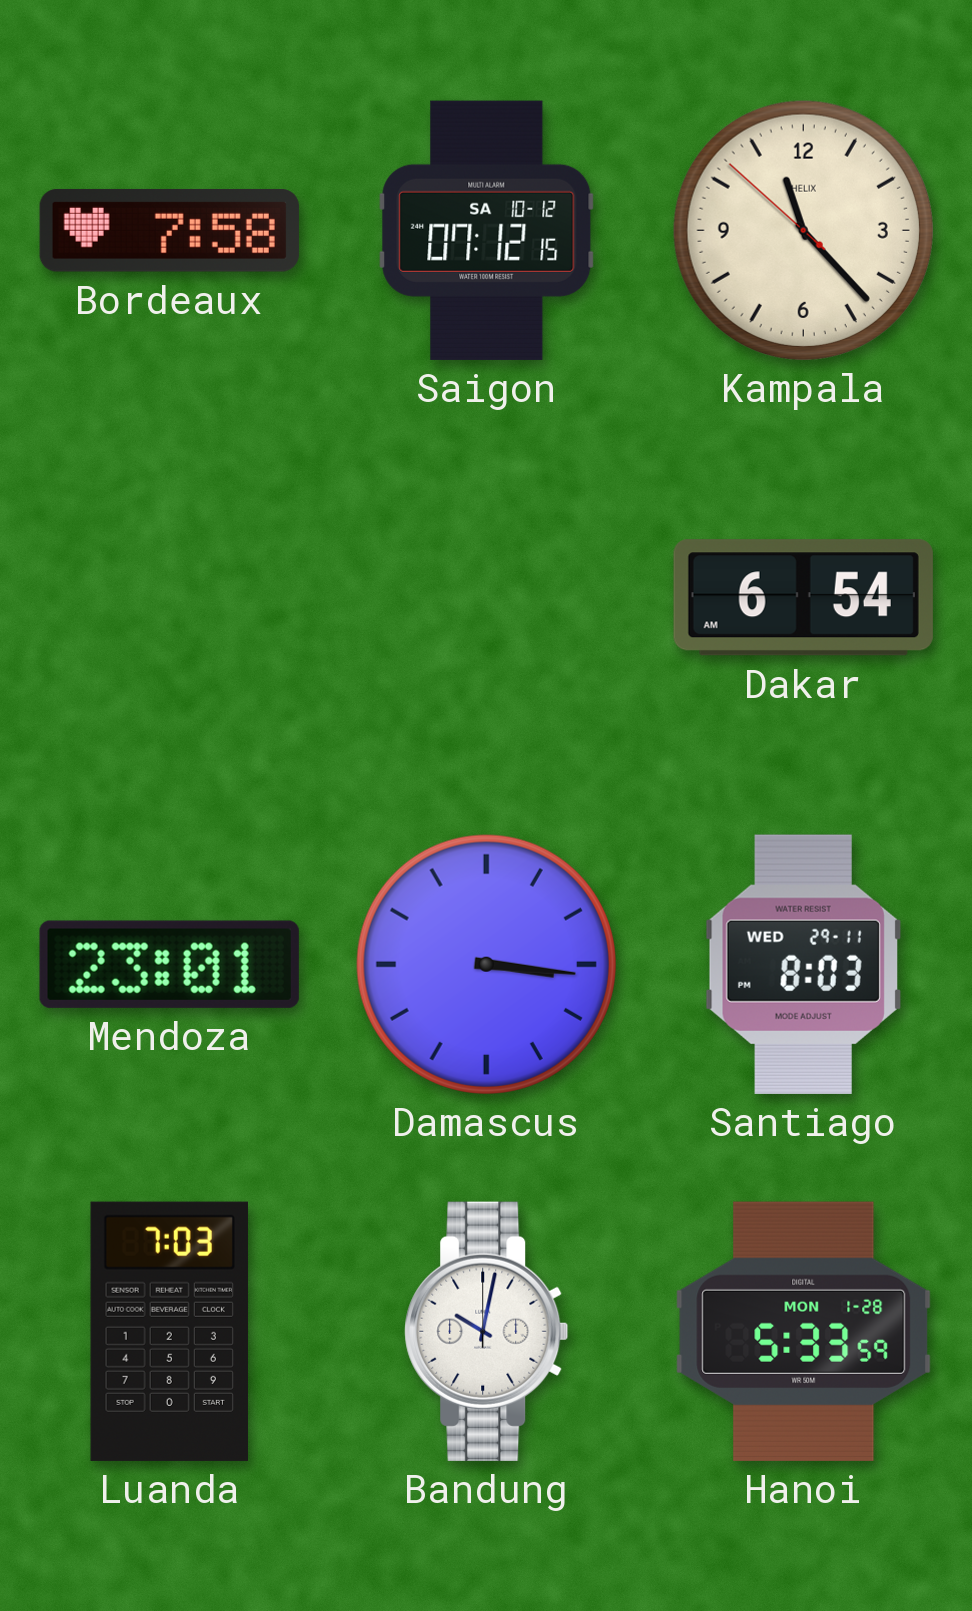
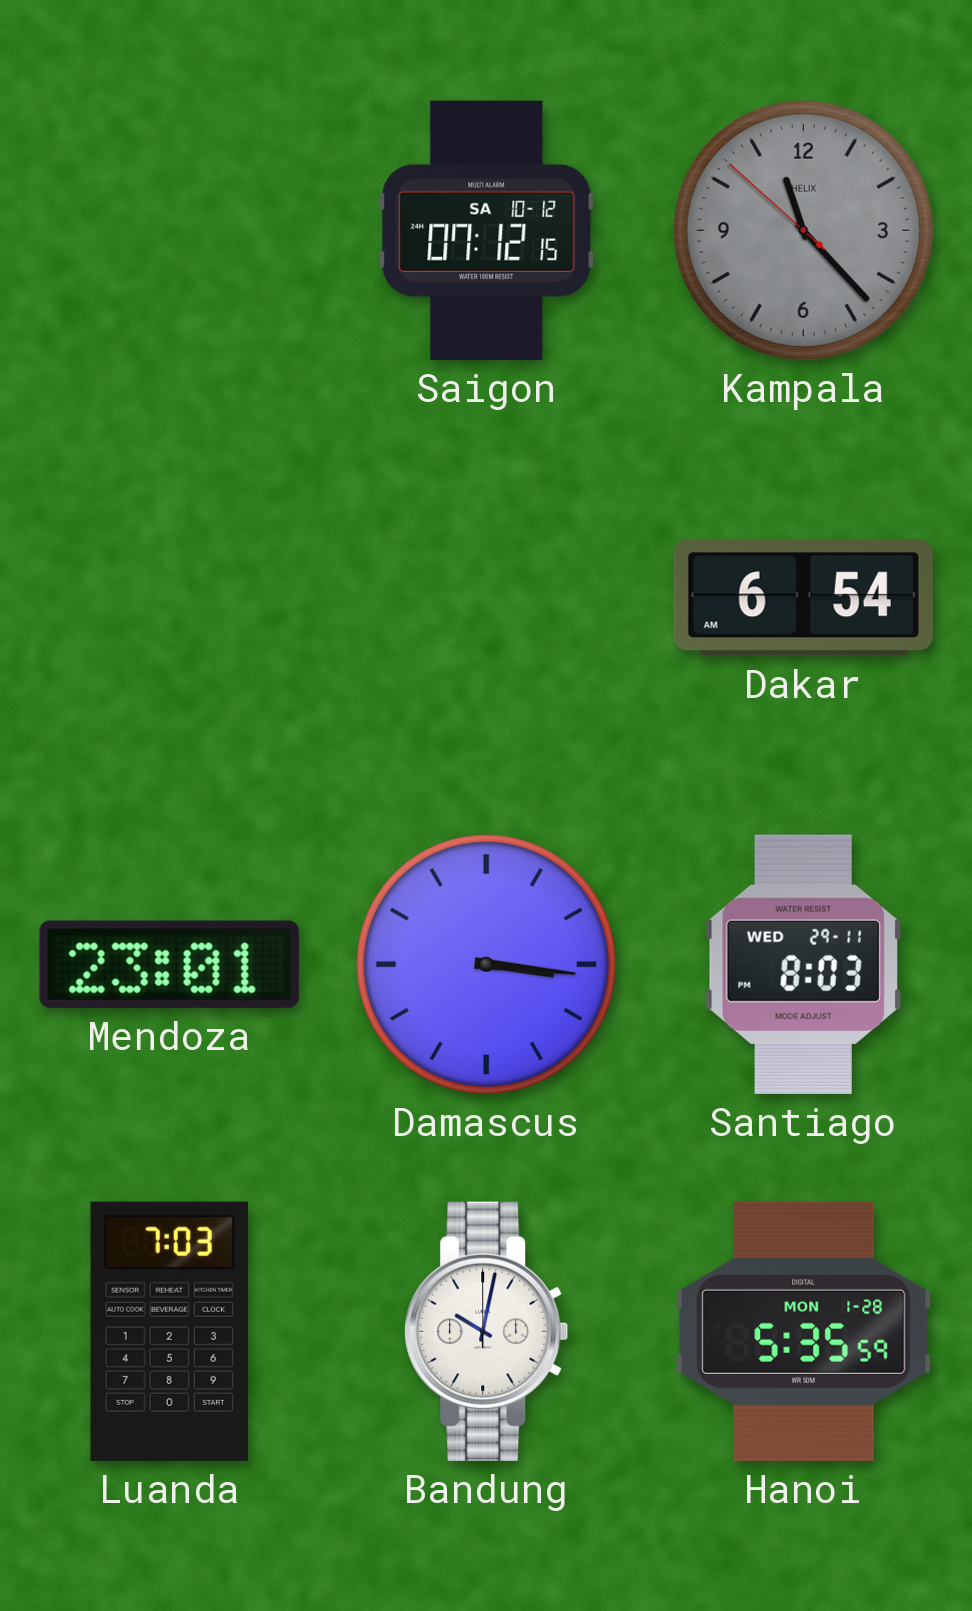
Bordeaux: 7:58 -> none (169, 231)
Kampala dial: cream -> grey (803, 230)
Hanoi: 5:33 -> 5:35 (804, 1331)
